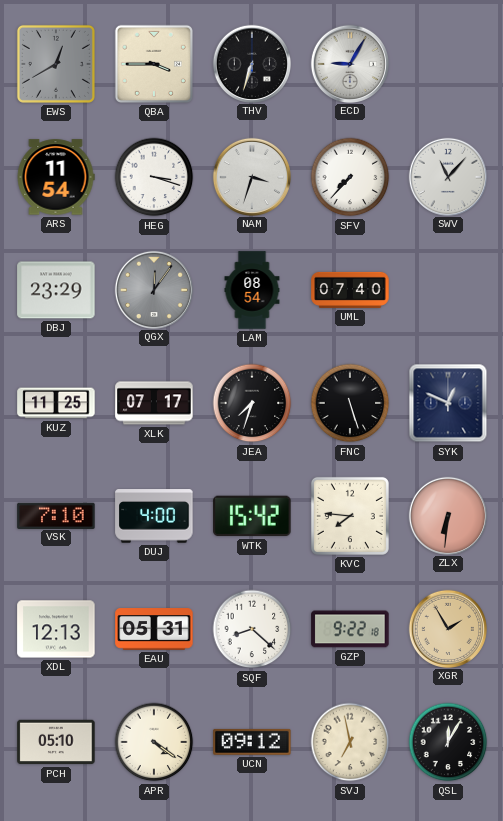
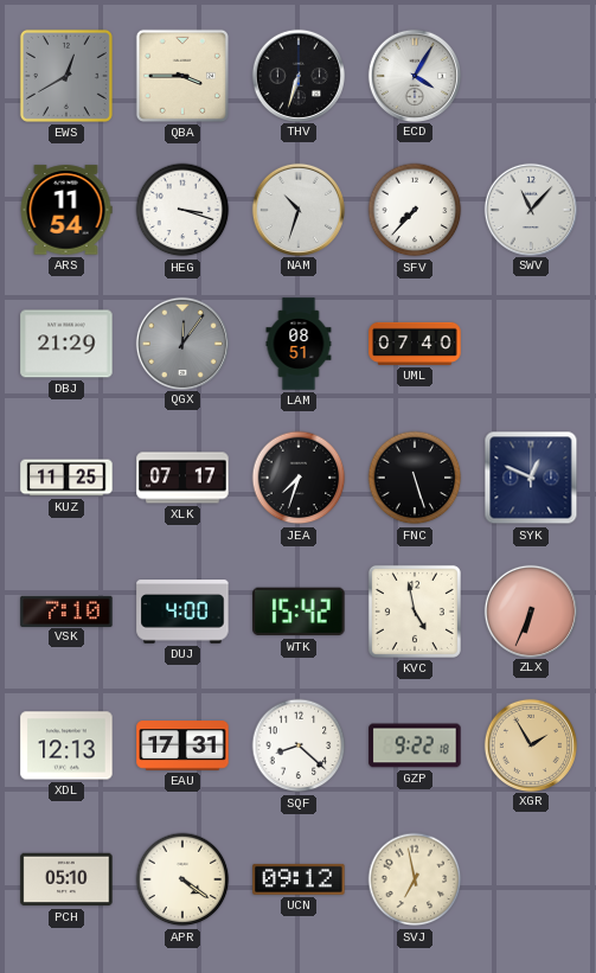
ECD: 9:05 -> 4:05 (414, 75)
NAM: 3:33 -> 10:33 (297, 209)
DBJ: 23:29 -> 21:29 (66, 344)
LAM: 08:54 -> 08:51 (299, 344)
KVC: 7:46 -> 4:58 (415, 612)
ZLX: 6:31 -> 6:34 (530, 610)
EAU: 05:31 -> 17:31 (182, 745)
QSL: 12:05 -> none (448, 742)
